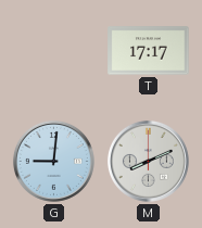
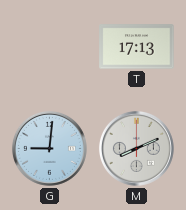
T: 17:17 -> 17:13 (137, 47)
